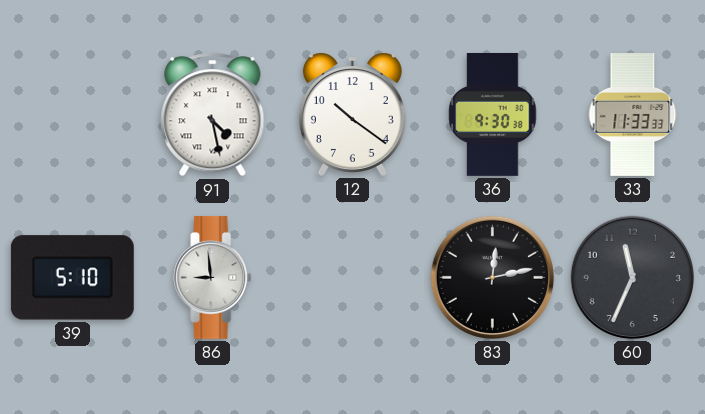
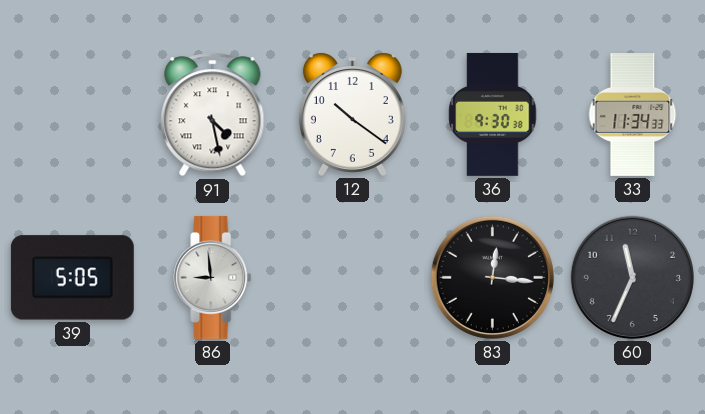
33: 11:33 -> 11:34 (633, 115)
39: 5:10 -> 5:05 (72, 278)
83: 12:13 -> 12:16 (492, 277)
